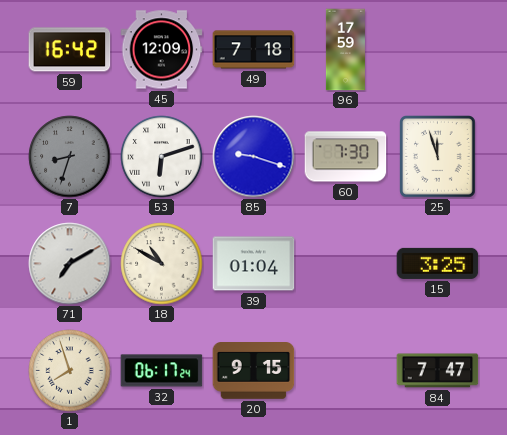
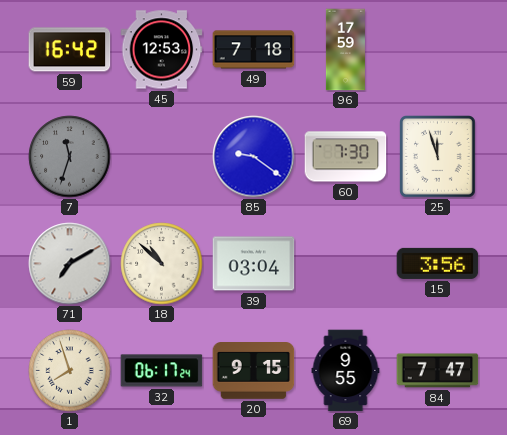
45: 12:09 -> 12:53 (162, 50)
7: 8:33 -> 11:33 (70, 157)
53: 6:12 -> none (162, 157)
85: 9:18 -> 9:21 (254, 157)
18: 10:50 -> 10:52 (162, 264)
39: 01:04 -> 03:04 (254, 264)
15: 3:25 -> 3:56 (438, 263)
69: none -> 9:55 (346, 371)
